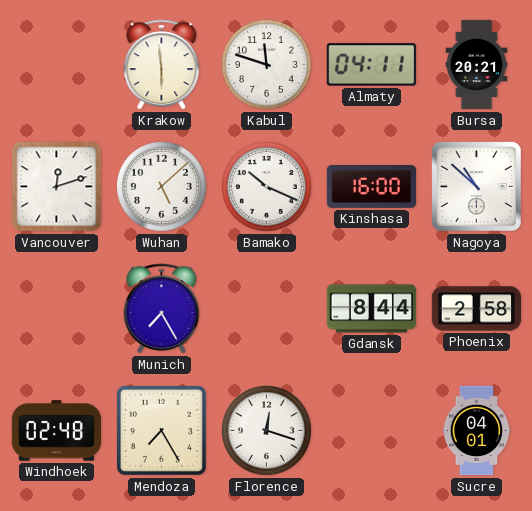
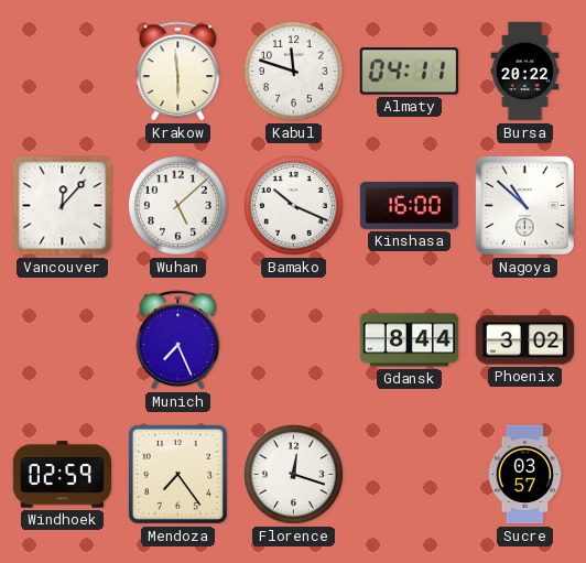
Bursa: 20:21 -> 20:22 (525, 72)
Vancouver: 12:12 -> 12:07 (63, 206)
Munich: 7:25 -> 7:26 (178, 340)
Phoenix: 2:58 -> 3:02 (525, 340)
Windhoek: 02:48 -> 02:59 (63, 475)
Mendoza: 7:25 -> 7:24 (177, 474)
Sucre: 04:01 -> 03:57 (525, 475)
